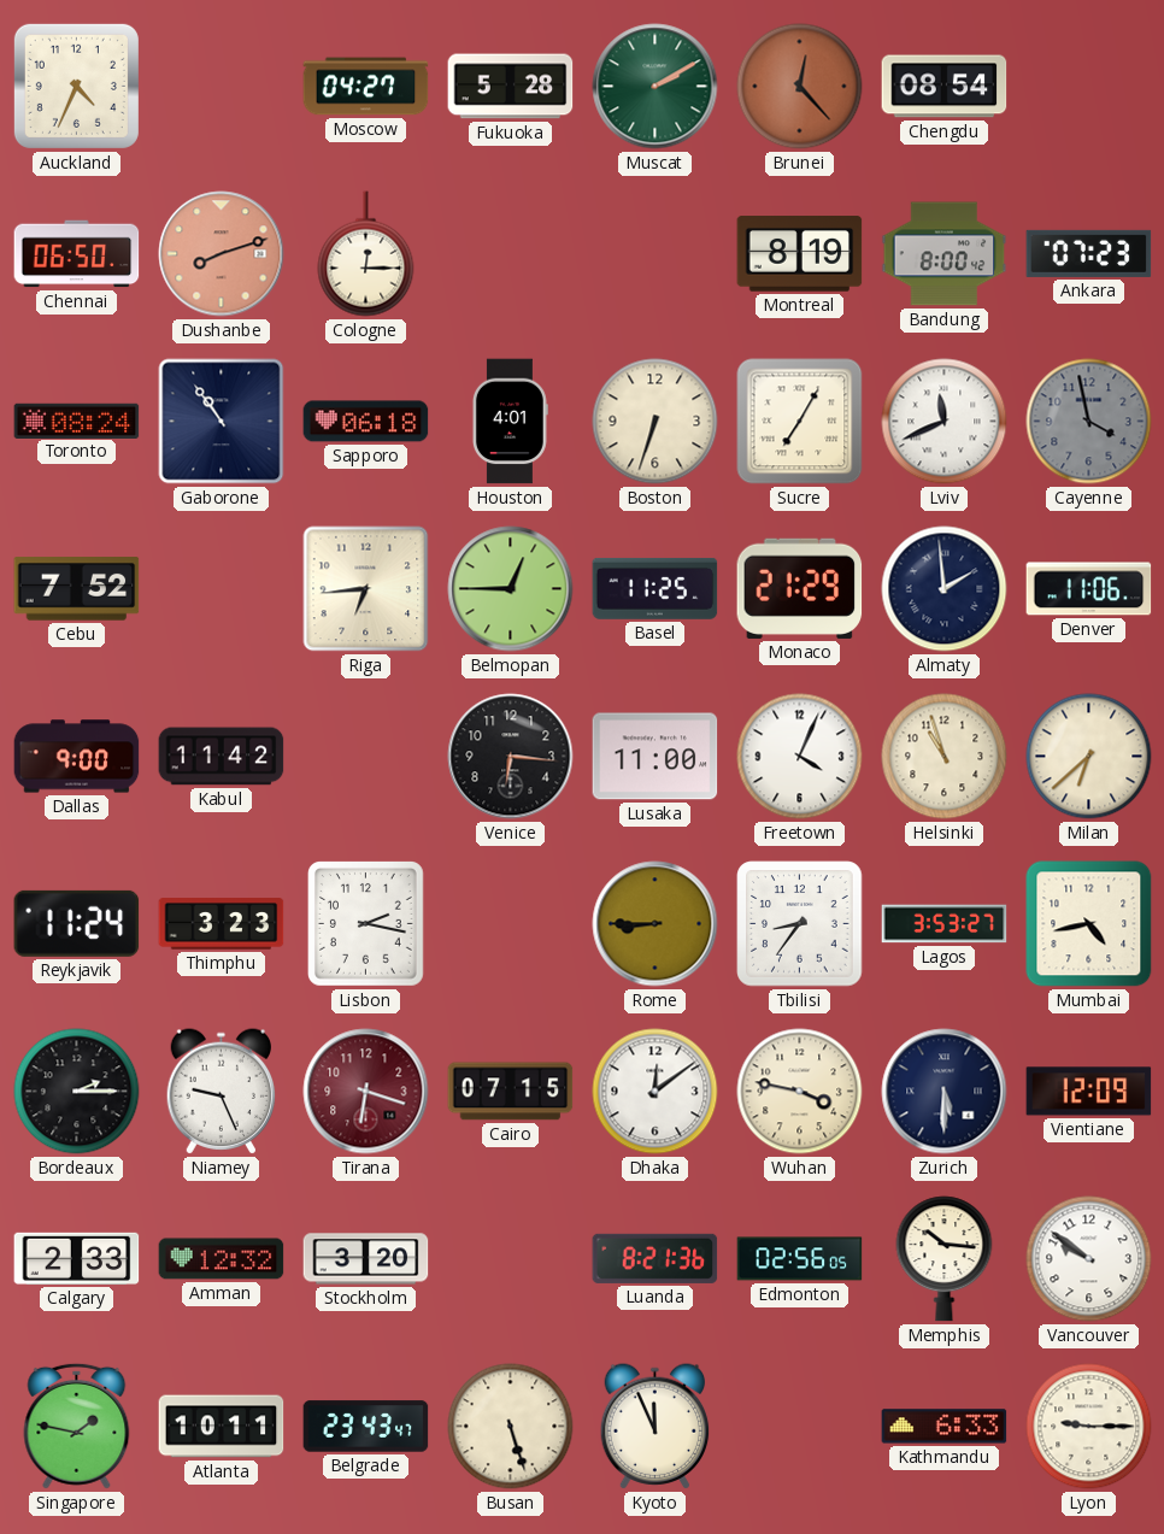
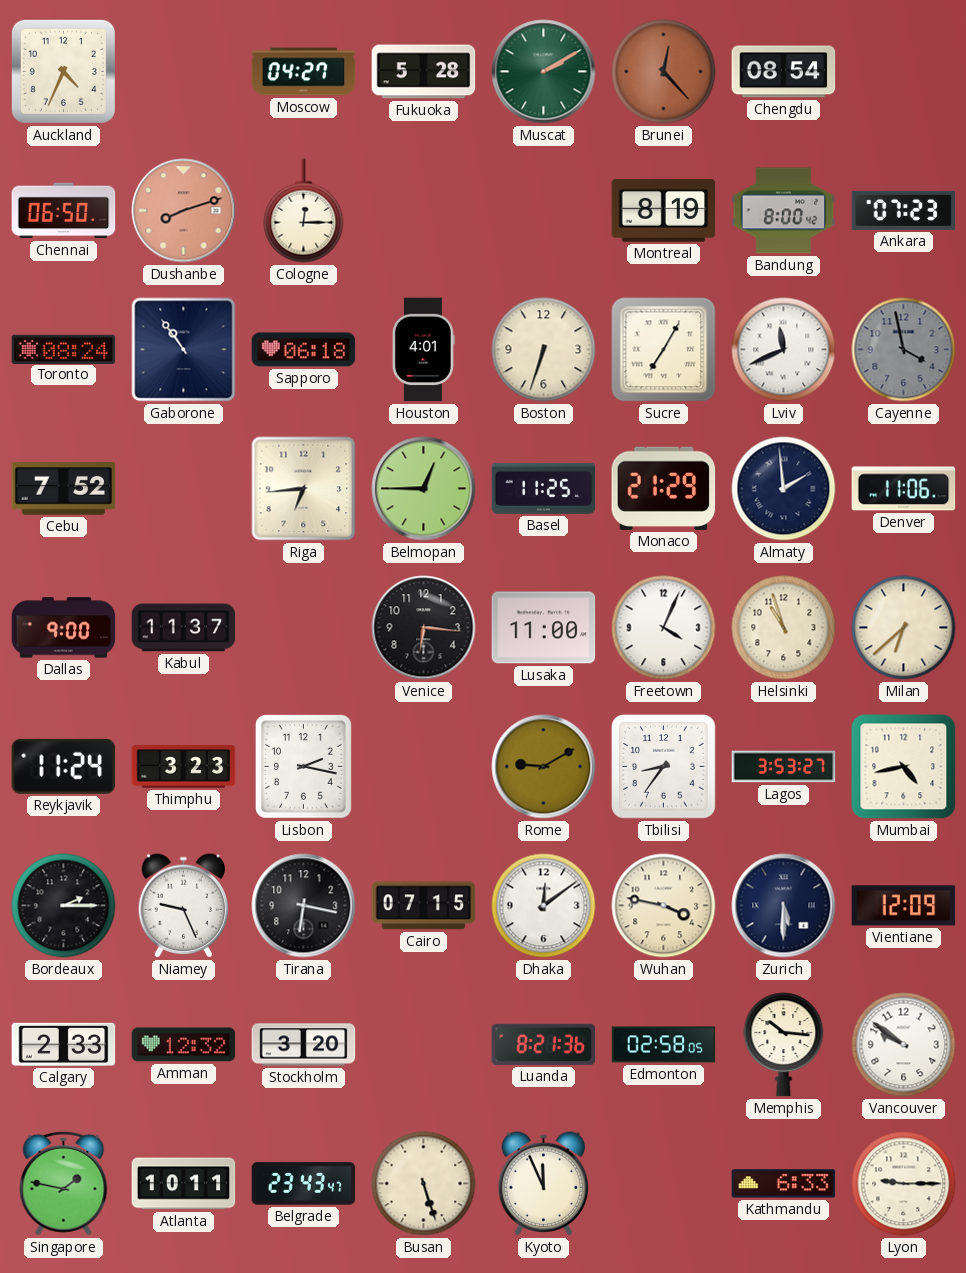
Kabul: 11:42 -> 11:37 (184, 628)
Rome: 8:45 -> 9:10 (544, 767)
Tirana: 6:18 -> 6:17 (304, 906)
Tirana dial: burgundy -> black (304, 906)
Edmonton: 02:56 -> 02:58 (664, 1045)
